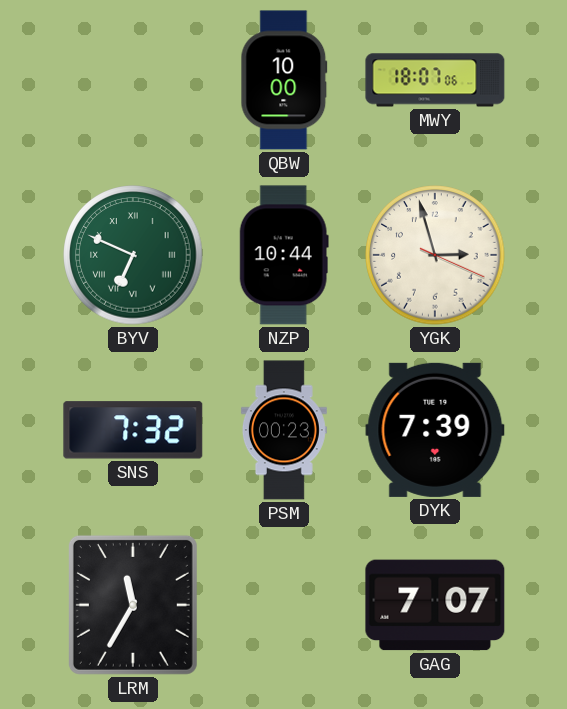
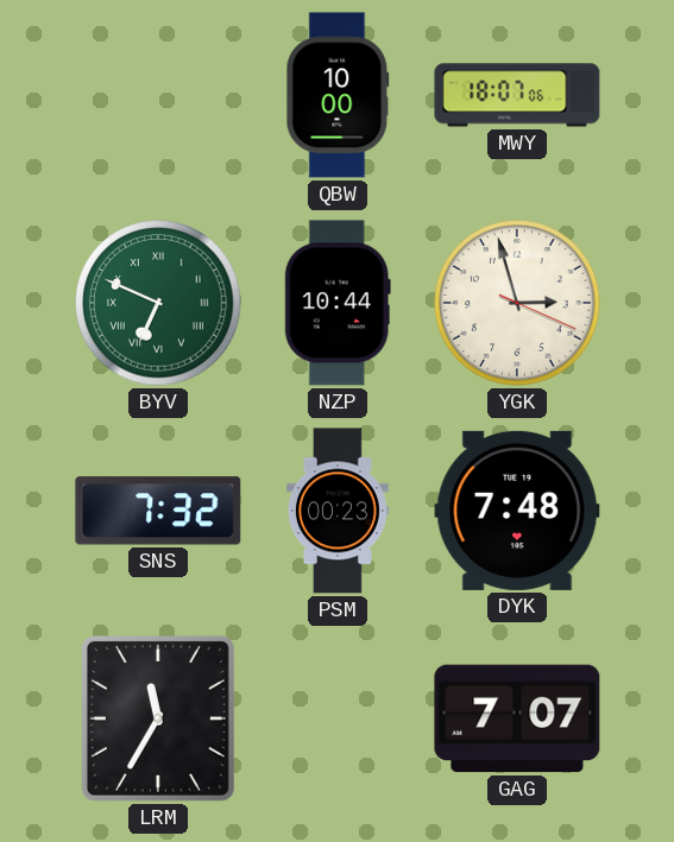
DYK: 7:39 -> 7:48 (517, 511)
